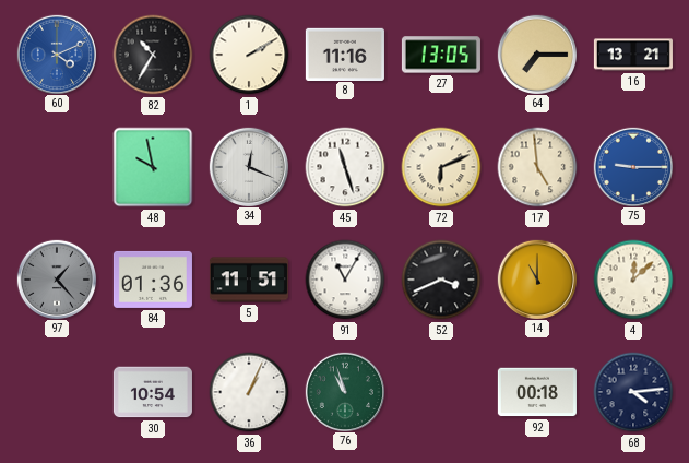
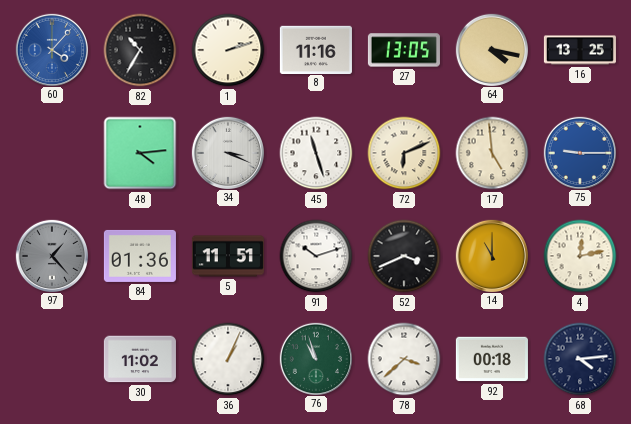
60: 4:11 -> 4:07 (51, 49)
1: 2:10 -> 2:12 (228, 50)
64: 7:15 -> 4:17 (491, 49)
16: 13:21 -> 13:25 (580, 50)
48: 9:58 -> 4:14 (140, 153)
34: 12:19 -> 3:19 (227, 152)
91: 11:05 -> 10:12 (316, 256)
4: 12:08 -> 12:13 (580, 256)
30: 10:54 -> 11:02 (140, 359)
78: none -> 3:38 (404, 359)
